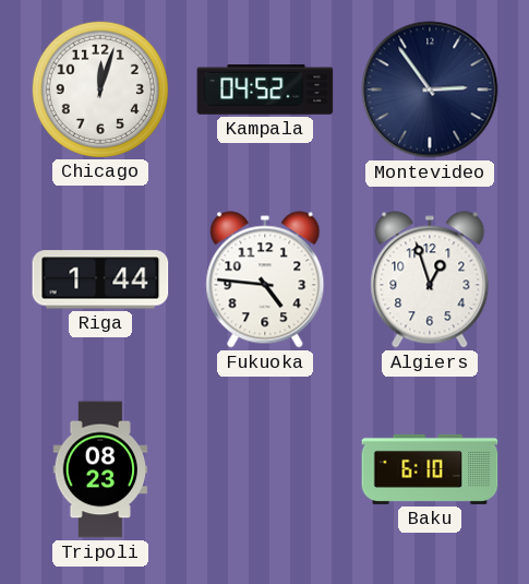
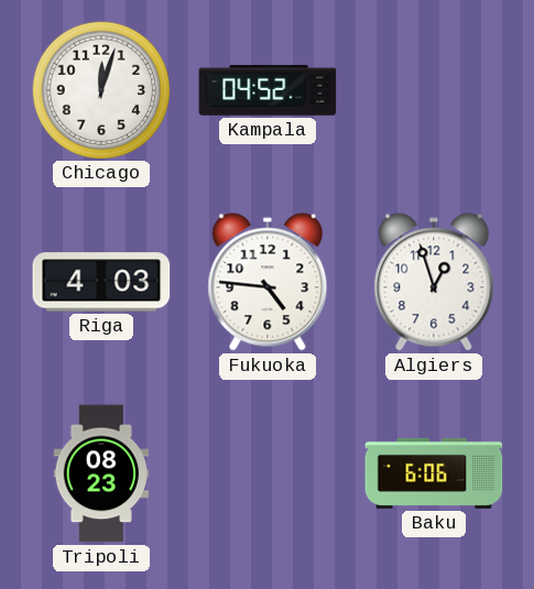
Montevideo: 2:54 -> none (430, 90)
Riga: 1:44 -> 4:03 (101, 282)
Baku: 6:10 -> 6:06 (434, 473)
